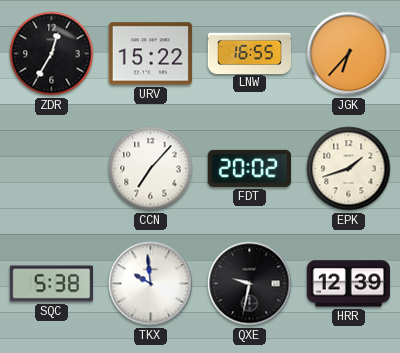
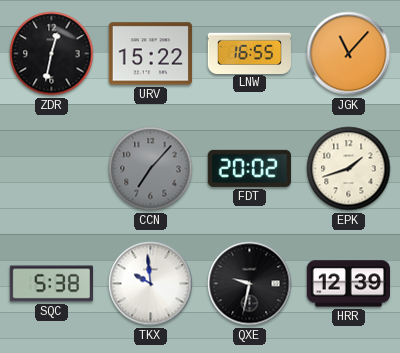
ZDR: 12:35 -> 12:32 (52, 54)
JGK: 6:37 -> 11:07 (349, 54)
CCN dial: white -> grey (151, 169)
